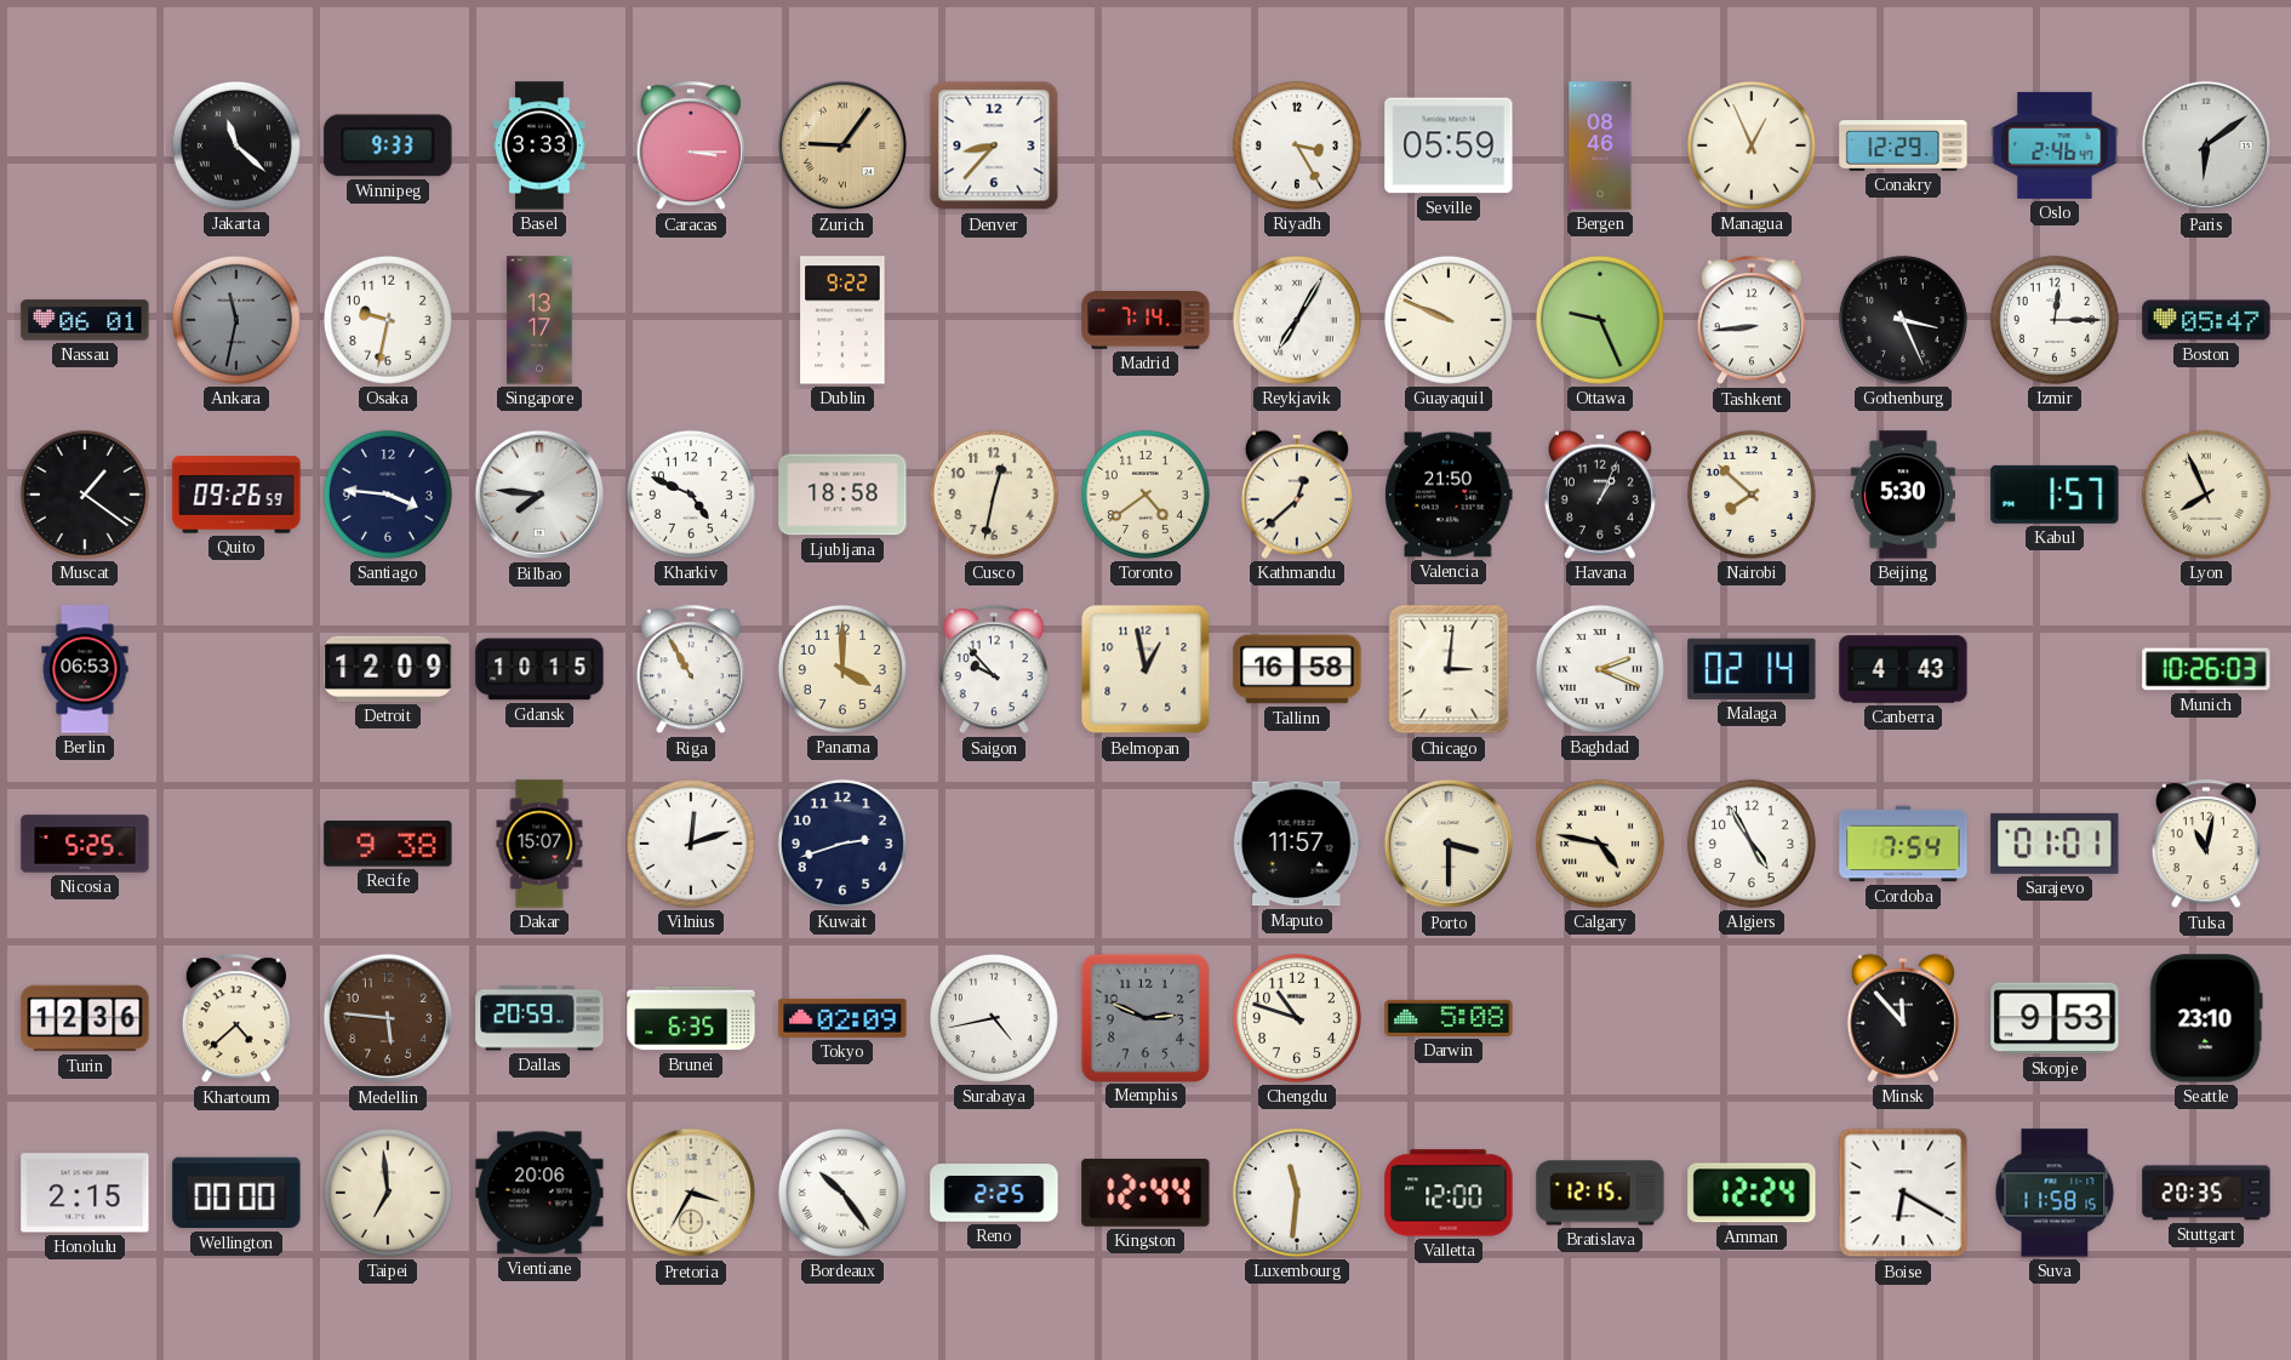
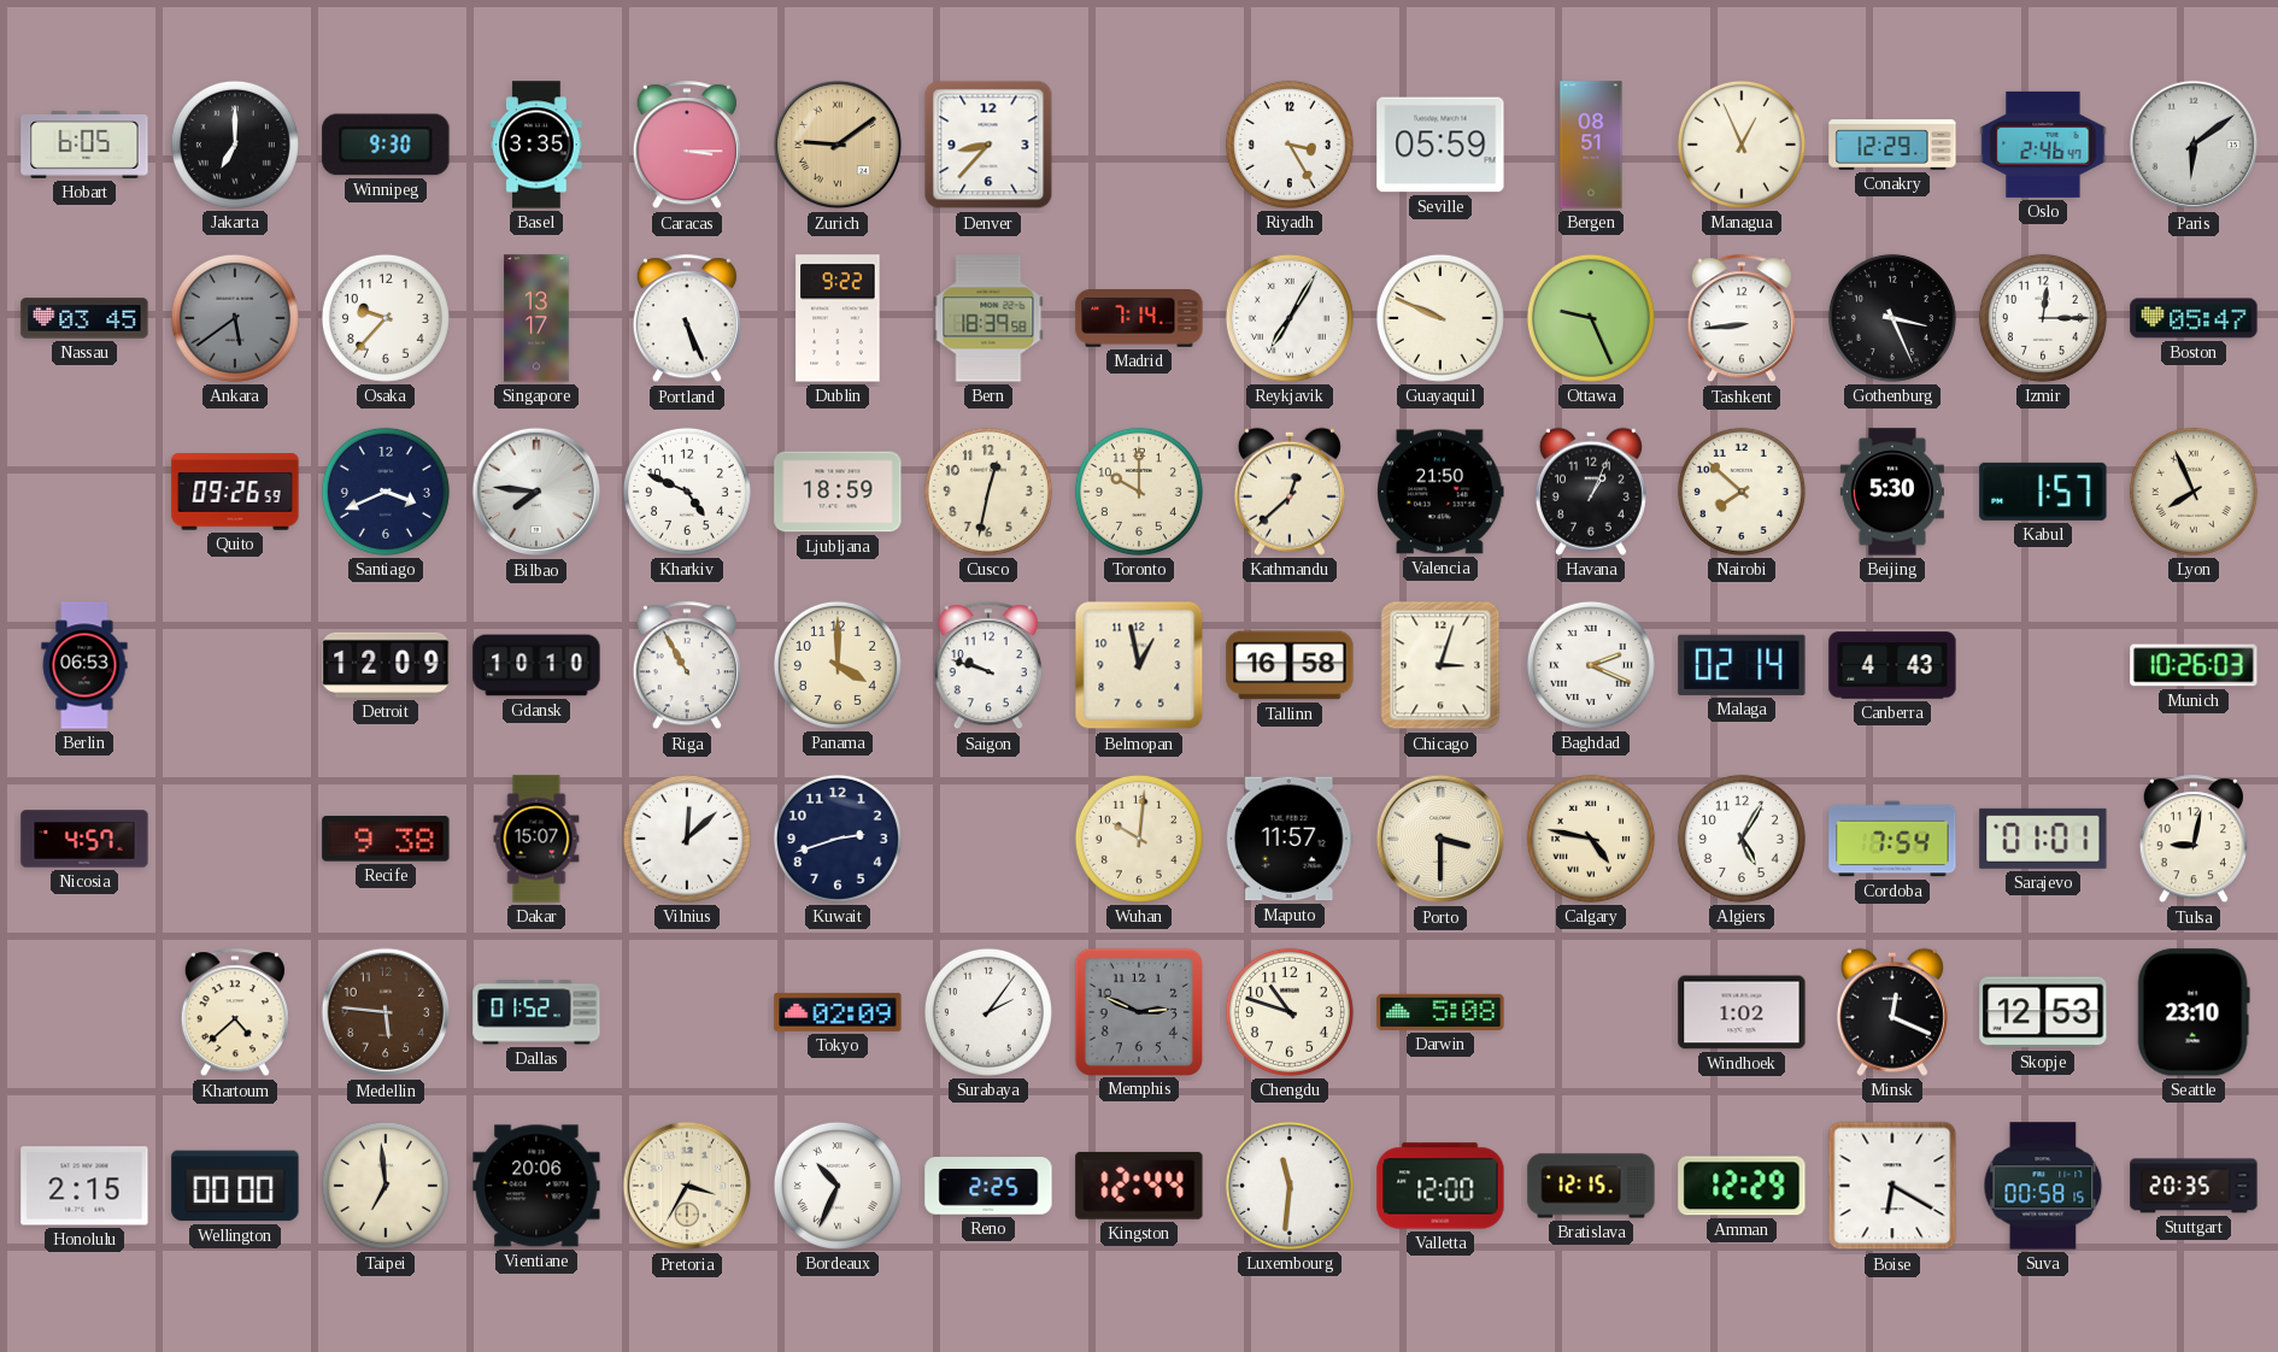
Hobart: none -> 6:05 (84, 145)
Jakarta: 11:22 -> 7:00 (235, 145)
Winnipeg: 9:33 -> 9:30 (386, 145)
Basel: 3:33 -> 3:35 (536, 145)
Zurich: 9:06 -> 9:09 (838, 145)
Bergen: 08:46 -> 08:51 (1591, 145)
Nassau: 06:01 -> 03:45 (84, 318)
Ankara: 11:32 -> 5:39 (235, 318)
Osaka: 9:32 -> 9:37 (386, 318)
Portland: none -> 5:26 (687, 319)
Bern: none -> 18:39 (988, 318)
Muscat: 1:21 -> none (85, 495)
Santiago: 3:46 -> 3:41 (386, 492)
Ljubljana: 18:58 -> 18:59 (838, 492)
Toronto: 4:39 -> 10:00 (1139, 492)
Gdansk: 10:15 -> 10:10 (536, 665)
Saigon: 9:53 -> 9:48 (988, 666)
Chicago: 3:01 -> 3:03 (1440, 665)
Nicosia: 5:25 -> 4:57 (84, 839)
Vilnius: 12:12 -> 12:08 (687, 839)
Wuhan: none -> 10:01 (1139, 839)
Algiers: 4:55 -> 5:05 (1742, 839)
Tulsa: 11:02 -> 9:02 (2194, 840)
Turin: 12:36 -> none (85, 1018)
Dallas: 20:59 -> 01:52 (536, 1012)
Brunei: 6:35 -> none (691, 1018)
Surabaya: 4:43 -> 2:06 (988, 1012)
Windhoek: none -> 1:02 (1742, 1012)
Minsk: 11:53 -> 12:19 (1892, 1012)
Skopje: 9:53 -> 12:53 (2043, 1012)
Bordeaux: 10:24 -> 10:34 (838, 1186)
Amman: 12:24 -> 12:29 (1742, 1186)
Suva: 11:58 -> 00:58 (2043, 1186)
